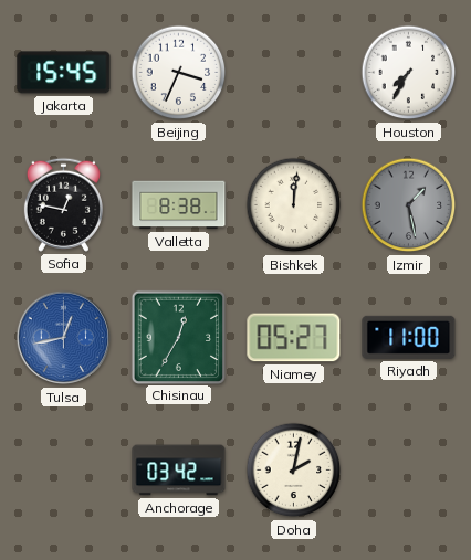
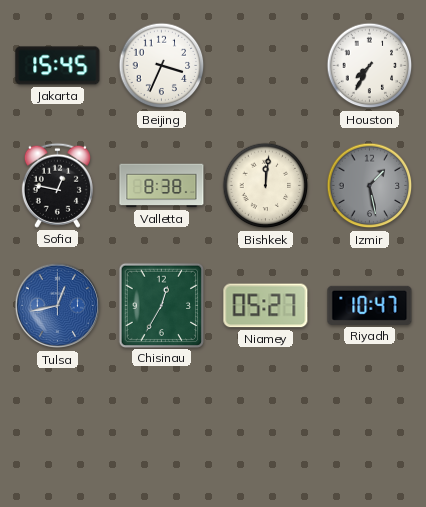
Riyadh: 11:00 -> 10:47 (370, 305)
Anchorage: 03:42 -> none (179, 471)
Doha: 2:02 -> none (294, 471)
